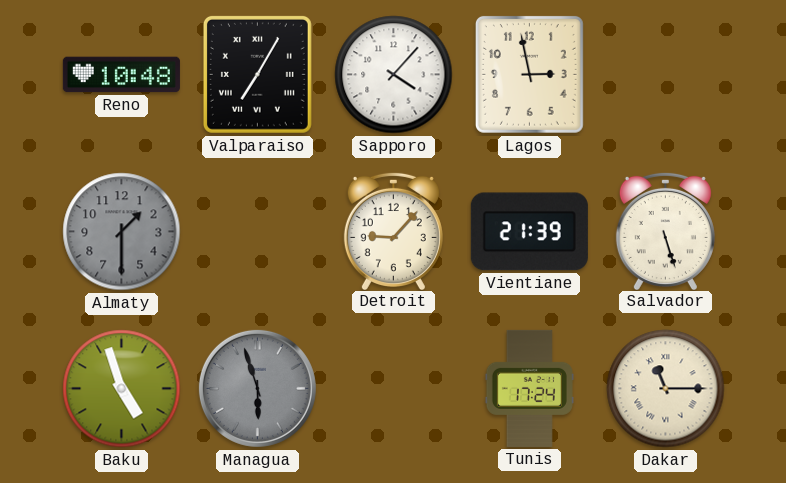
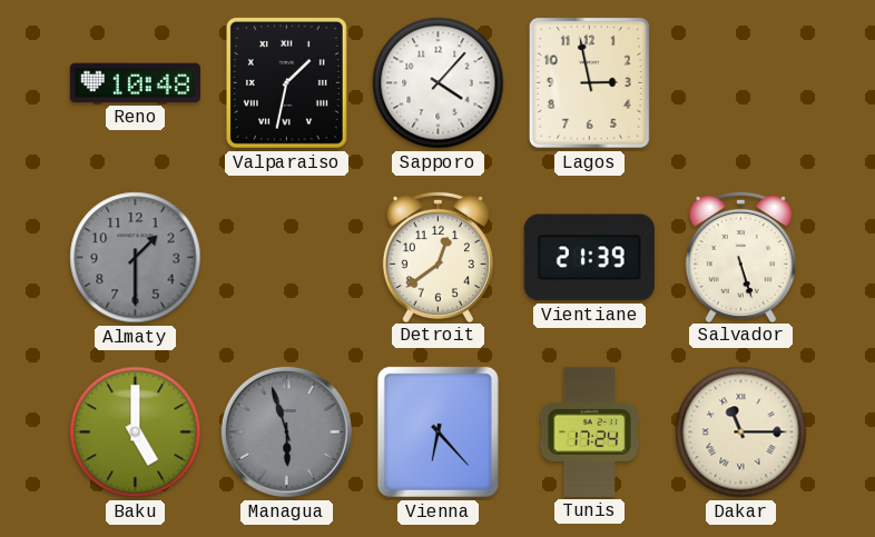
Valparaiso: 7:05 -> 1:32 (286, 82)
Detroit: 9:07 -> 12:39 (438, 256)
Baku: 4:57 -> 5:00 (136, 432)
Vienna: none -> 6:23 (438, 431)
